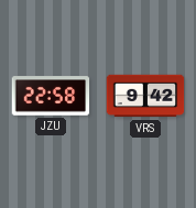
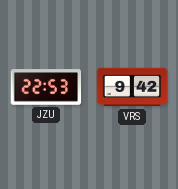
JZU: 22:58 -> 22:53 (46, 87)
